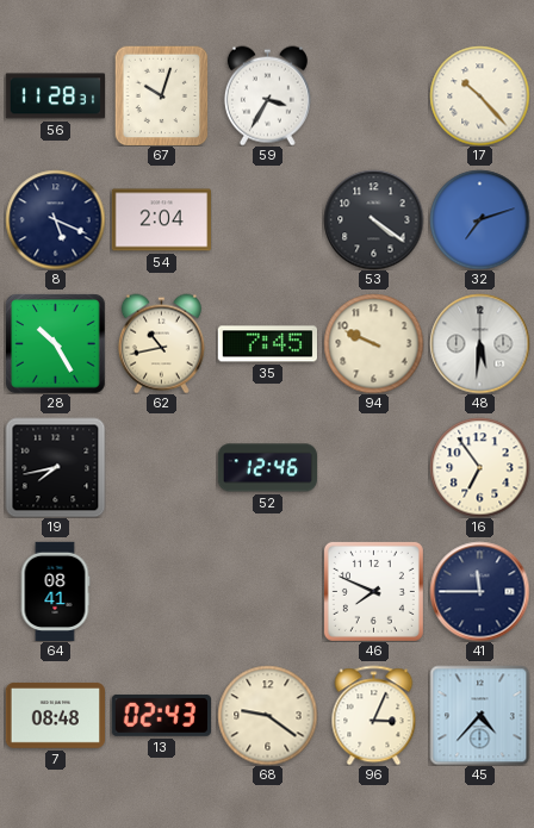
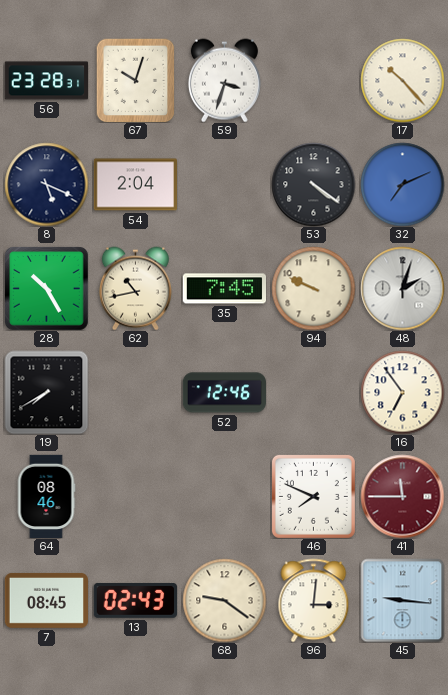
56: 11:28 -> 23:28 (46, 81)
59: 3:35 -> 3:33 (224, 80)
32: 7:12 -> 7:11 (402, 184)
48: 5:31 -> 2:03 (402, 288)
19: 7:43 -> 7:40 (46, 392)
64: 08:41 -> 08:46 (46, 496)
41 dial: navy -> burgundy (402, 496)
7: 08:48 -> 08:45 (46, 600)
96: 3:04 -> 3:01 (314, 600)
45: 4:37 -> 9:16 (402, 600)
